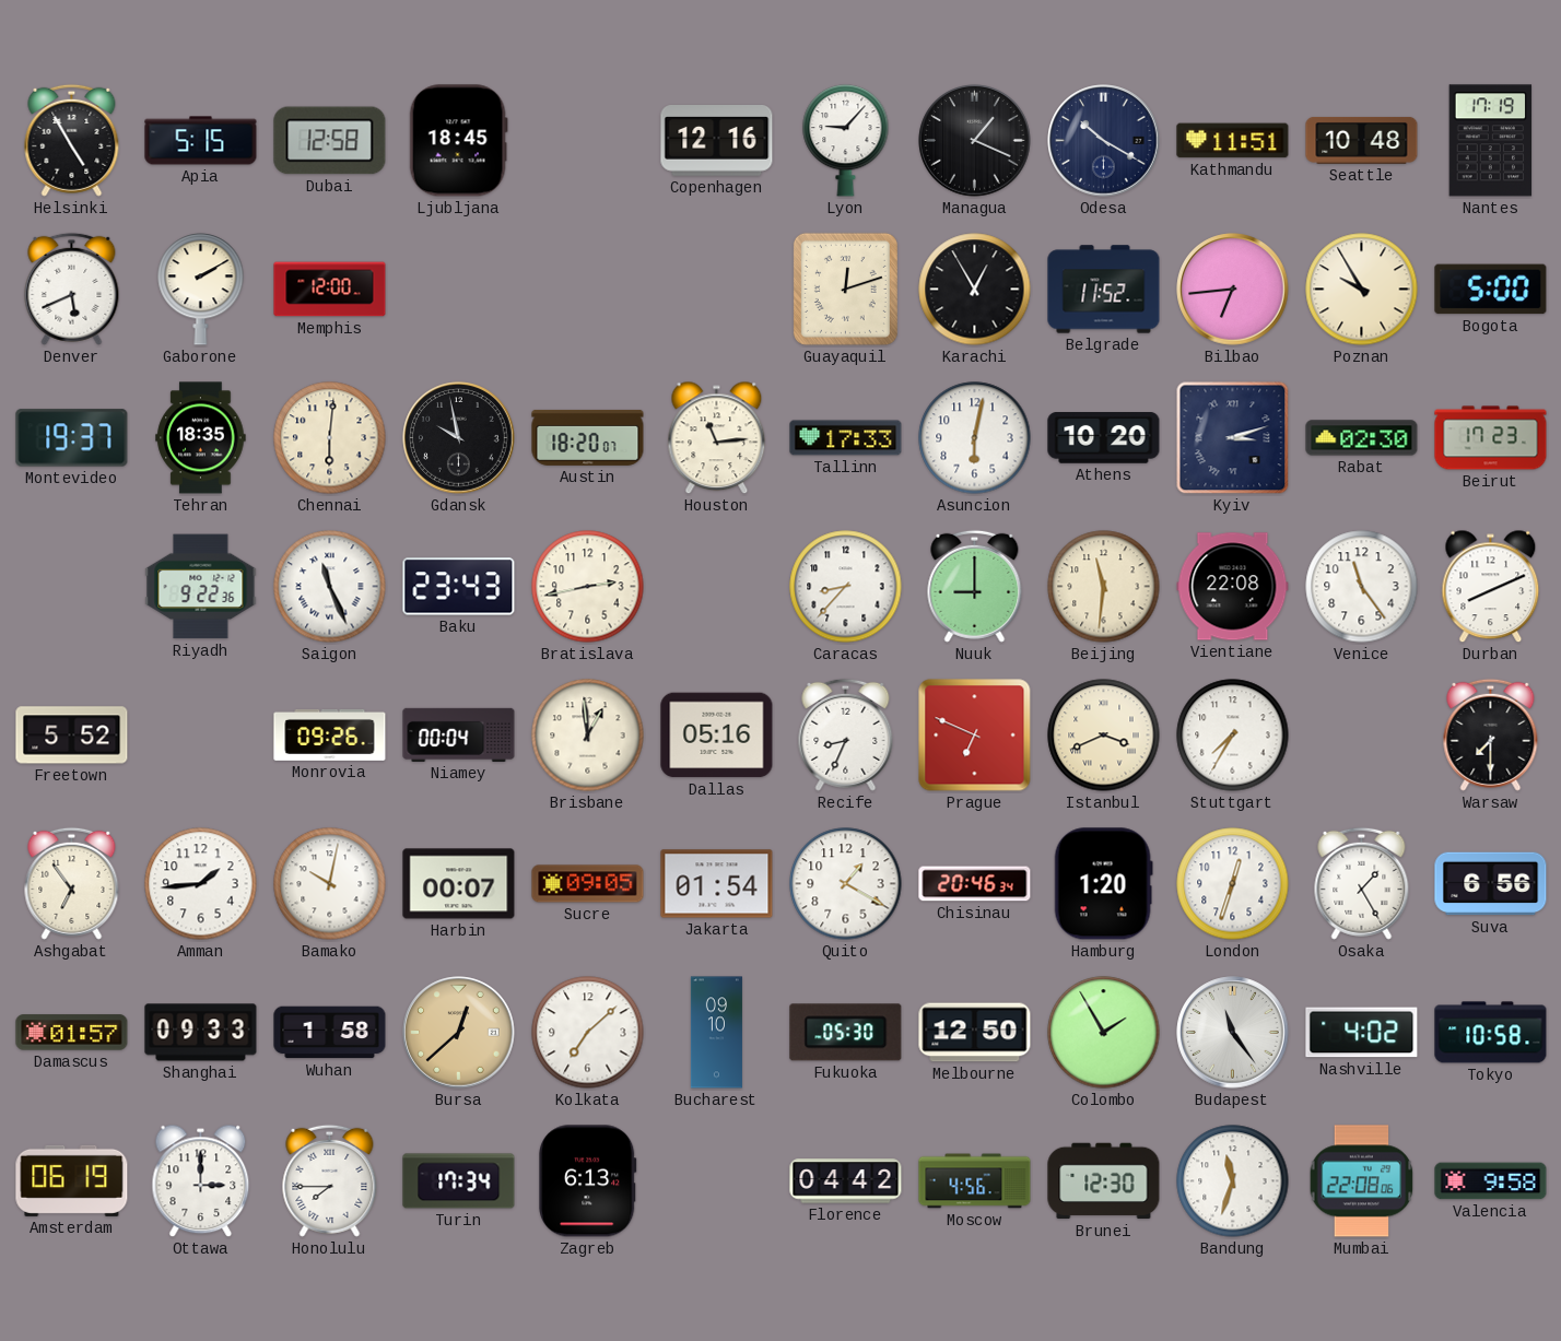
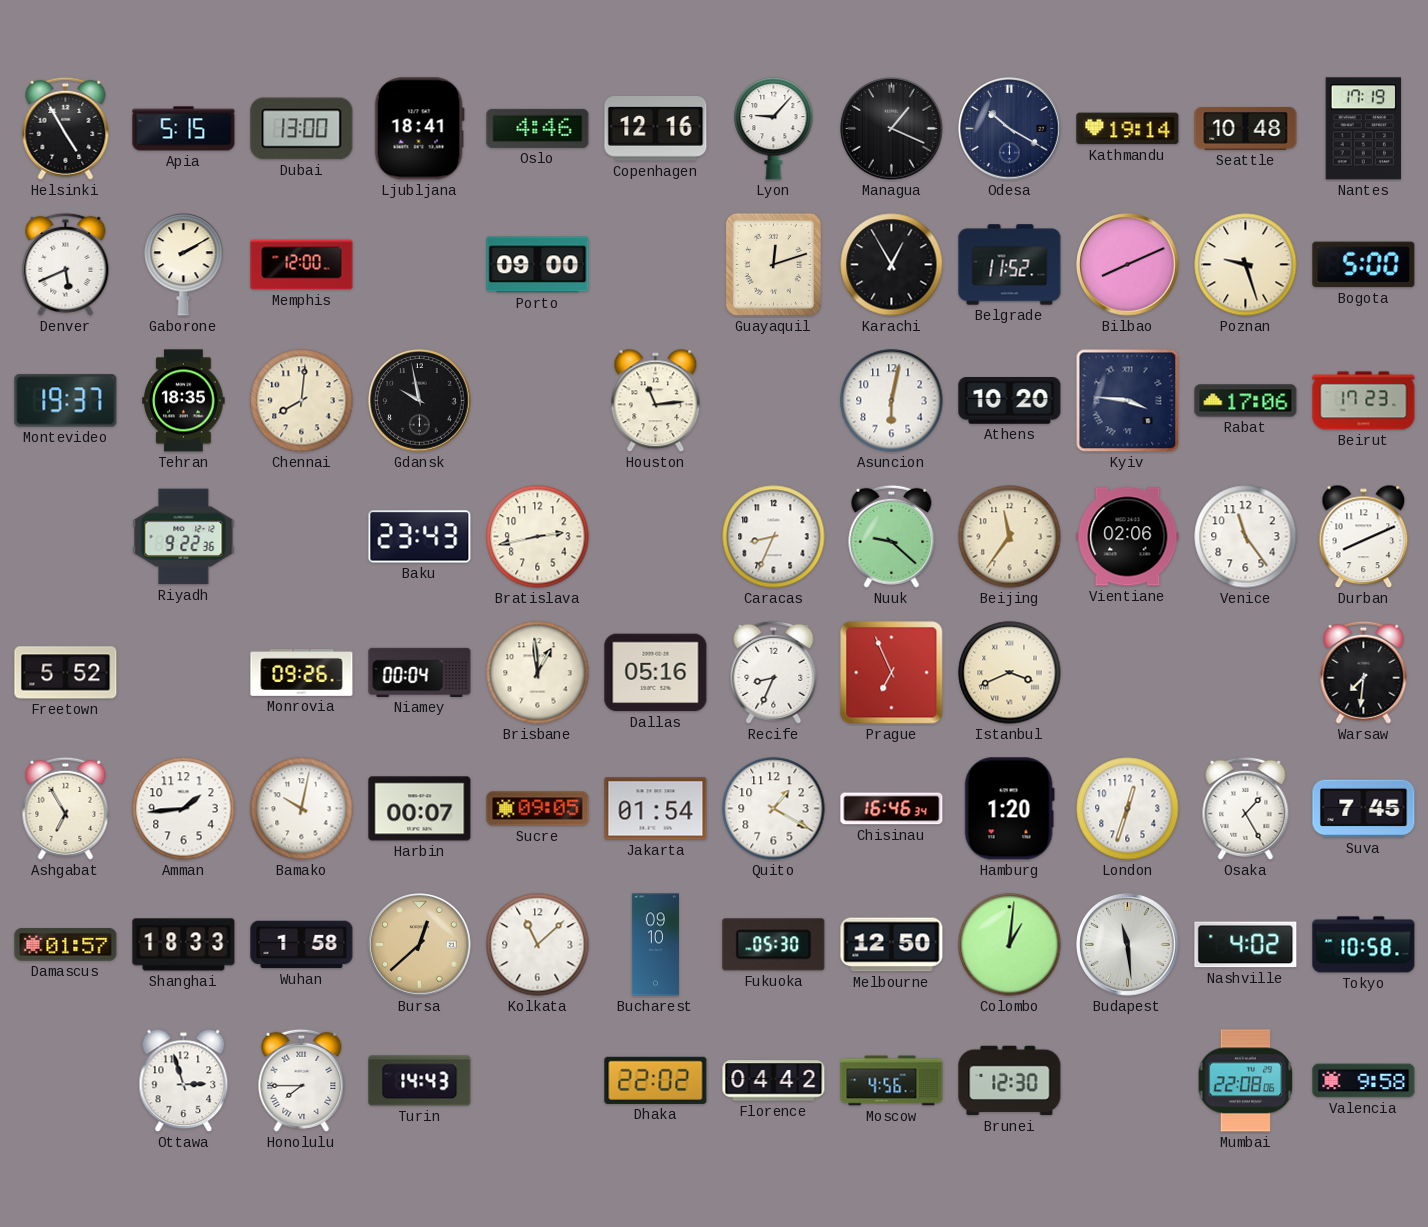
Dubai: 12:58 -> 13:00 (302, 129)
Ljubljana: 18:45 -> 18:41 (419, 129)
Oslo: none -> 4:46 (538, 128)
Kathmandu: 11:51 -> 19:14 (1128, 129)
Porto: none -> 09:00 (538, 265)
Bilbao: 6:44 -> 8:11 (1128, 265)
Poznan: 9:55 -> 9:27 (1246, 265)
Chennai: 6:01 -> 8:01 (302, 401)
Austin: 18:20 -> none (588, 437)
Tallinn: 17:33 -> none (846, 438)
Kyiv: 3:12 -> 3:46 (1128, 401)
Rabat: 02:30 -> 17:06 (1246, 401)
Saigon: 11:26 -> none (330, 587)
Caracas: 8:37 -> 8:34 (774, 537)
Nuuk: 9:00 -> 9:22 (892, 536)
Beijing: 11:31 -> 11:36 (1010, 537)
Vientiane: 22:08 -> 02:06 (1128, 537)
Prague: 6:49 -> 6:56 (892, 673)
Stuttgart: 7:35 -> none (1233, 736)
Warsaw: 7:30 -> 7:31 (1364, 672)
Ashgabat: 6:54 -> 6:55 (66, 808)
Chisinau: 20:46 -> 16:46 (892, 809)
Suva: 6:56 -> 7:45 (1364, 809)
Shanghai: 09:33 -> 18:33 (184, 945)
Kolkata: 7:08 -> 11:08 (538, 945)
Colombo: 1:55 -> 1:01 (1010, 945)
Budapest: 11:24 -> 11:29 (1128, 945)
Amsterdam: 06:19 -> none (72, 1180)
Ottawa: 3:00 -> 2:57 (184, 1081)
Turin: 17:34 -> 14:43 (420, 1081)
Zagreb: 6:13 -> none (588, 1181)
Dhaka: none -> 22:02 (656, 1080)
Bandung: 11:33 -> none (1233, 1181)
